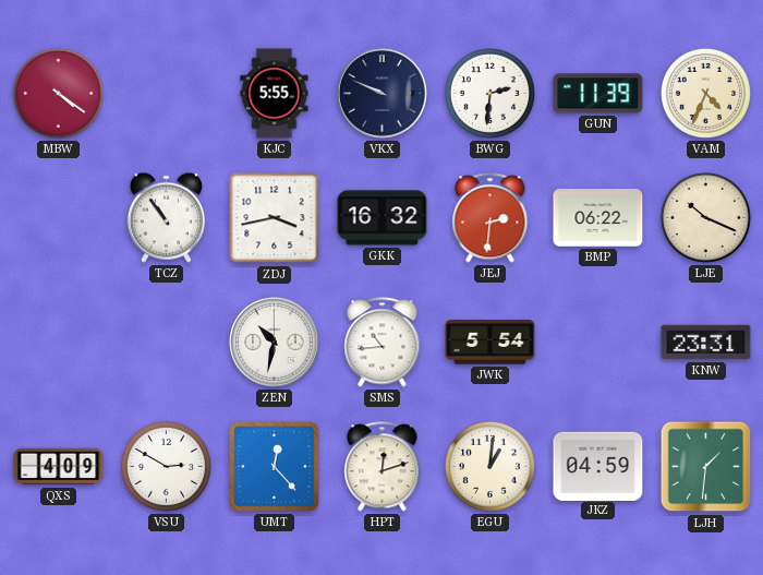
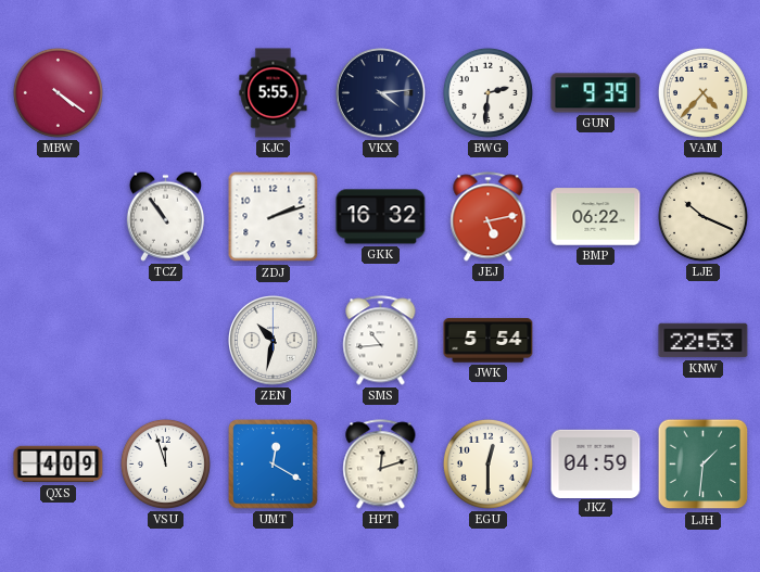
VKX: 9:49 -> 4:14 (381, 93)
GUN: 11:39 -> 9:39 (596, 93)
VAM: 4:34 -> 4:37 (702, 92)
ZDJ: 3:43 -> 2:12 (274, 217)
JEJ: 2:31 -> 5:13 (489, 217)
KNW: 23:31 -> 22:53 (704, 341)
VSU: 2:50 -> 11:57 (165, 463)
UMT: 12:23 -> 12:20 (274, 465)
EGU: 1:01 -> 12:30 (487, 463)
